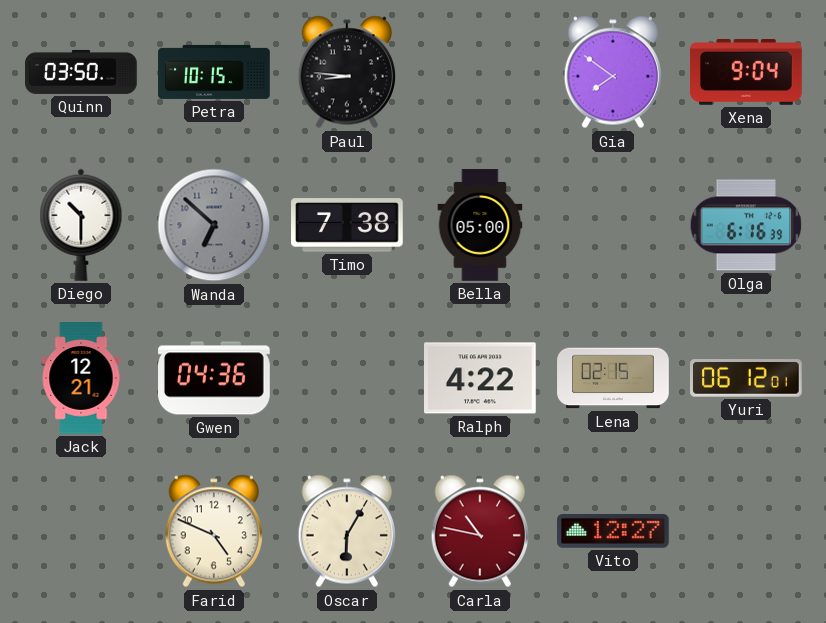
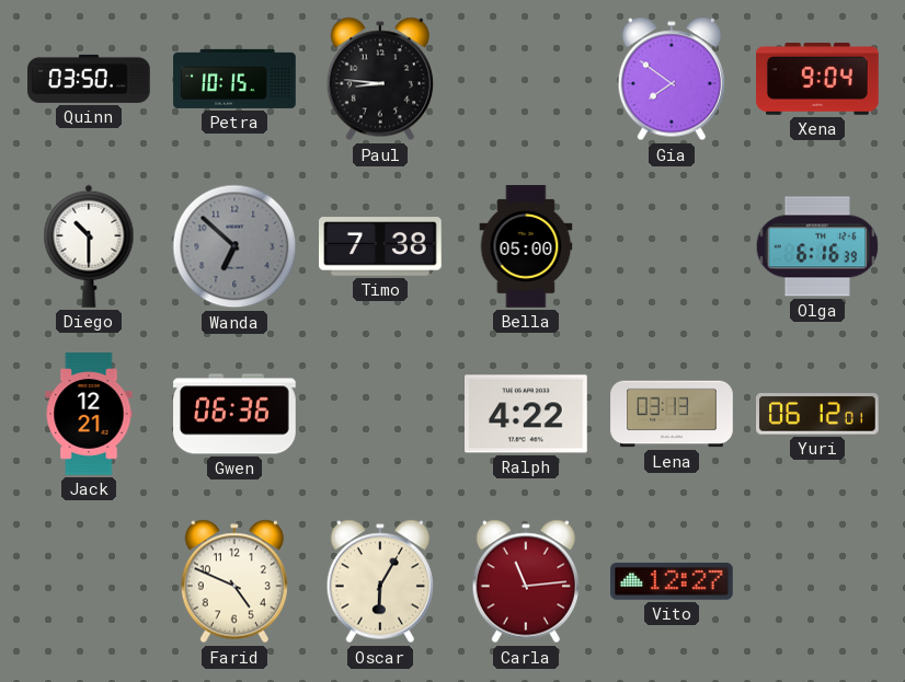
Gwen: 04:36 -> 06:36 (234, 414)
Lena: 02:15 -> 03:13 (672, 414)
Carla: 10:47 -> 11:14 (526, 581)
